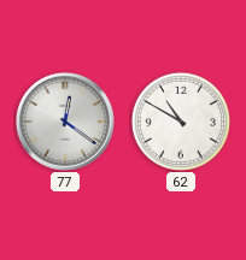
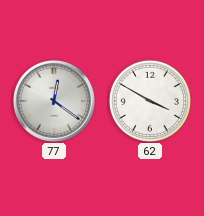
62: 10:50 -> 3:50 (150, 101)
